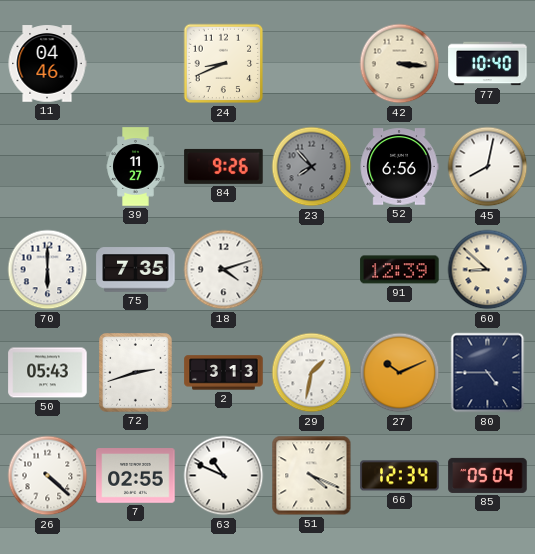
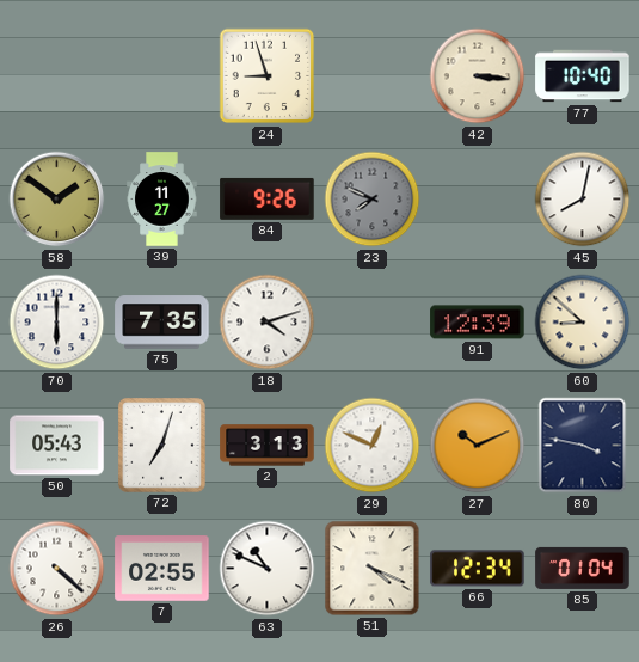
11: 04:46 -> none (47, 64)
24: 8:41 -> 8:57 (268, 76)
58: none -> 1:51 (57, 200)
23: 7:53 -> 7:49 (373, 200)
52: 6:56 -> none (399, 167)
72: 2:42 -> 7:03 (162, 446)
29: 1:32 -> 12:49 (373, 446)
80: 4:45 -> 3:47 (583, 446)
85: 05:04 -> 01:04 (583, 568)
